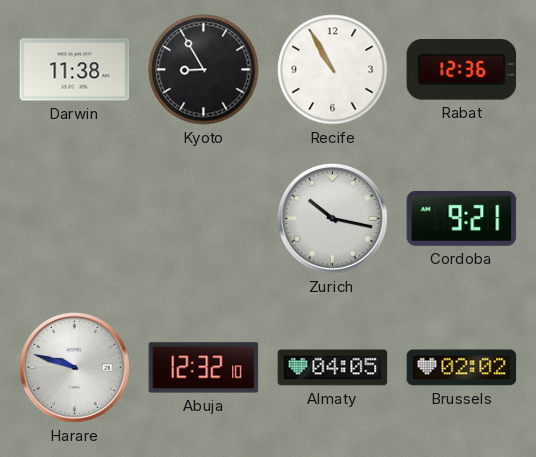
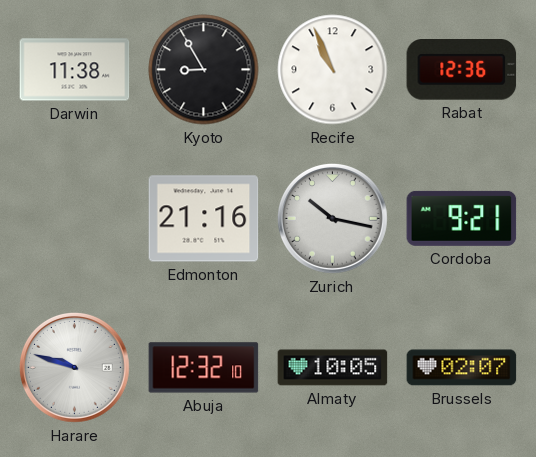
Recife: 10:55 -> 10:56 (333, 70)
Edmonton: none -> 21:16 (204, 219)
Almaty: 04:05 -> 10:05 (333, 368)
Brussels: 02:02 -> 02:07 (462, 368)
